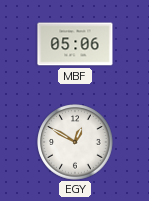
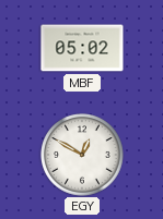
MBF: 05:06 -> 05:02 (82, 48)
